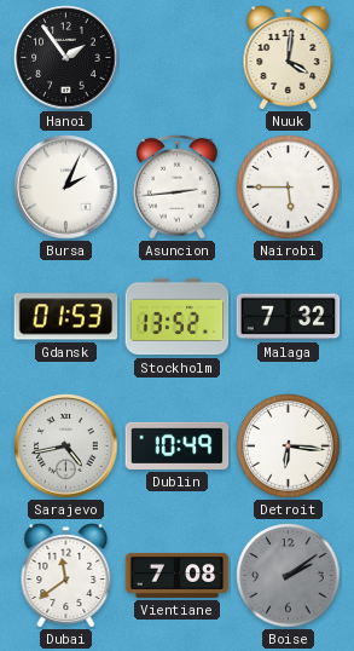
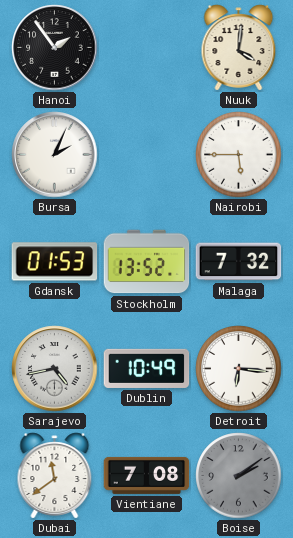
Asuncion: 2:44 -> none (178, 186)
